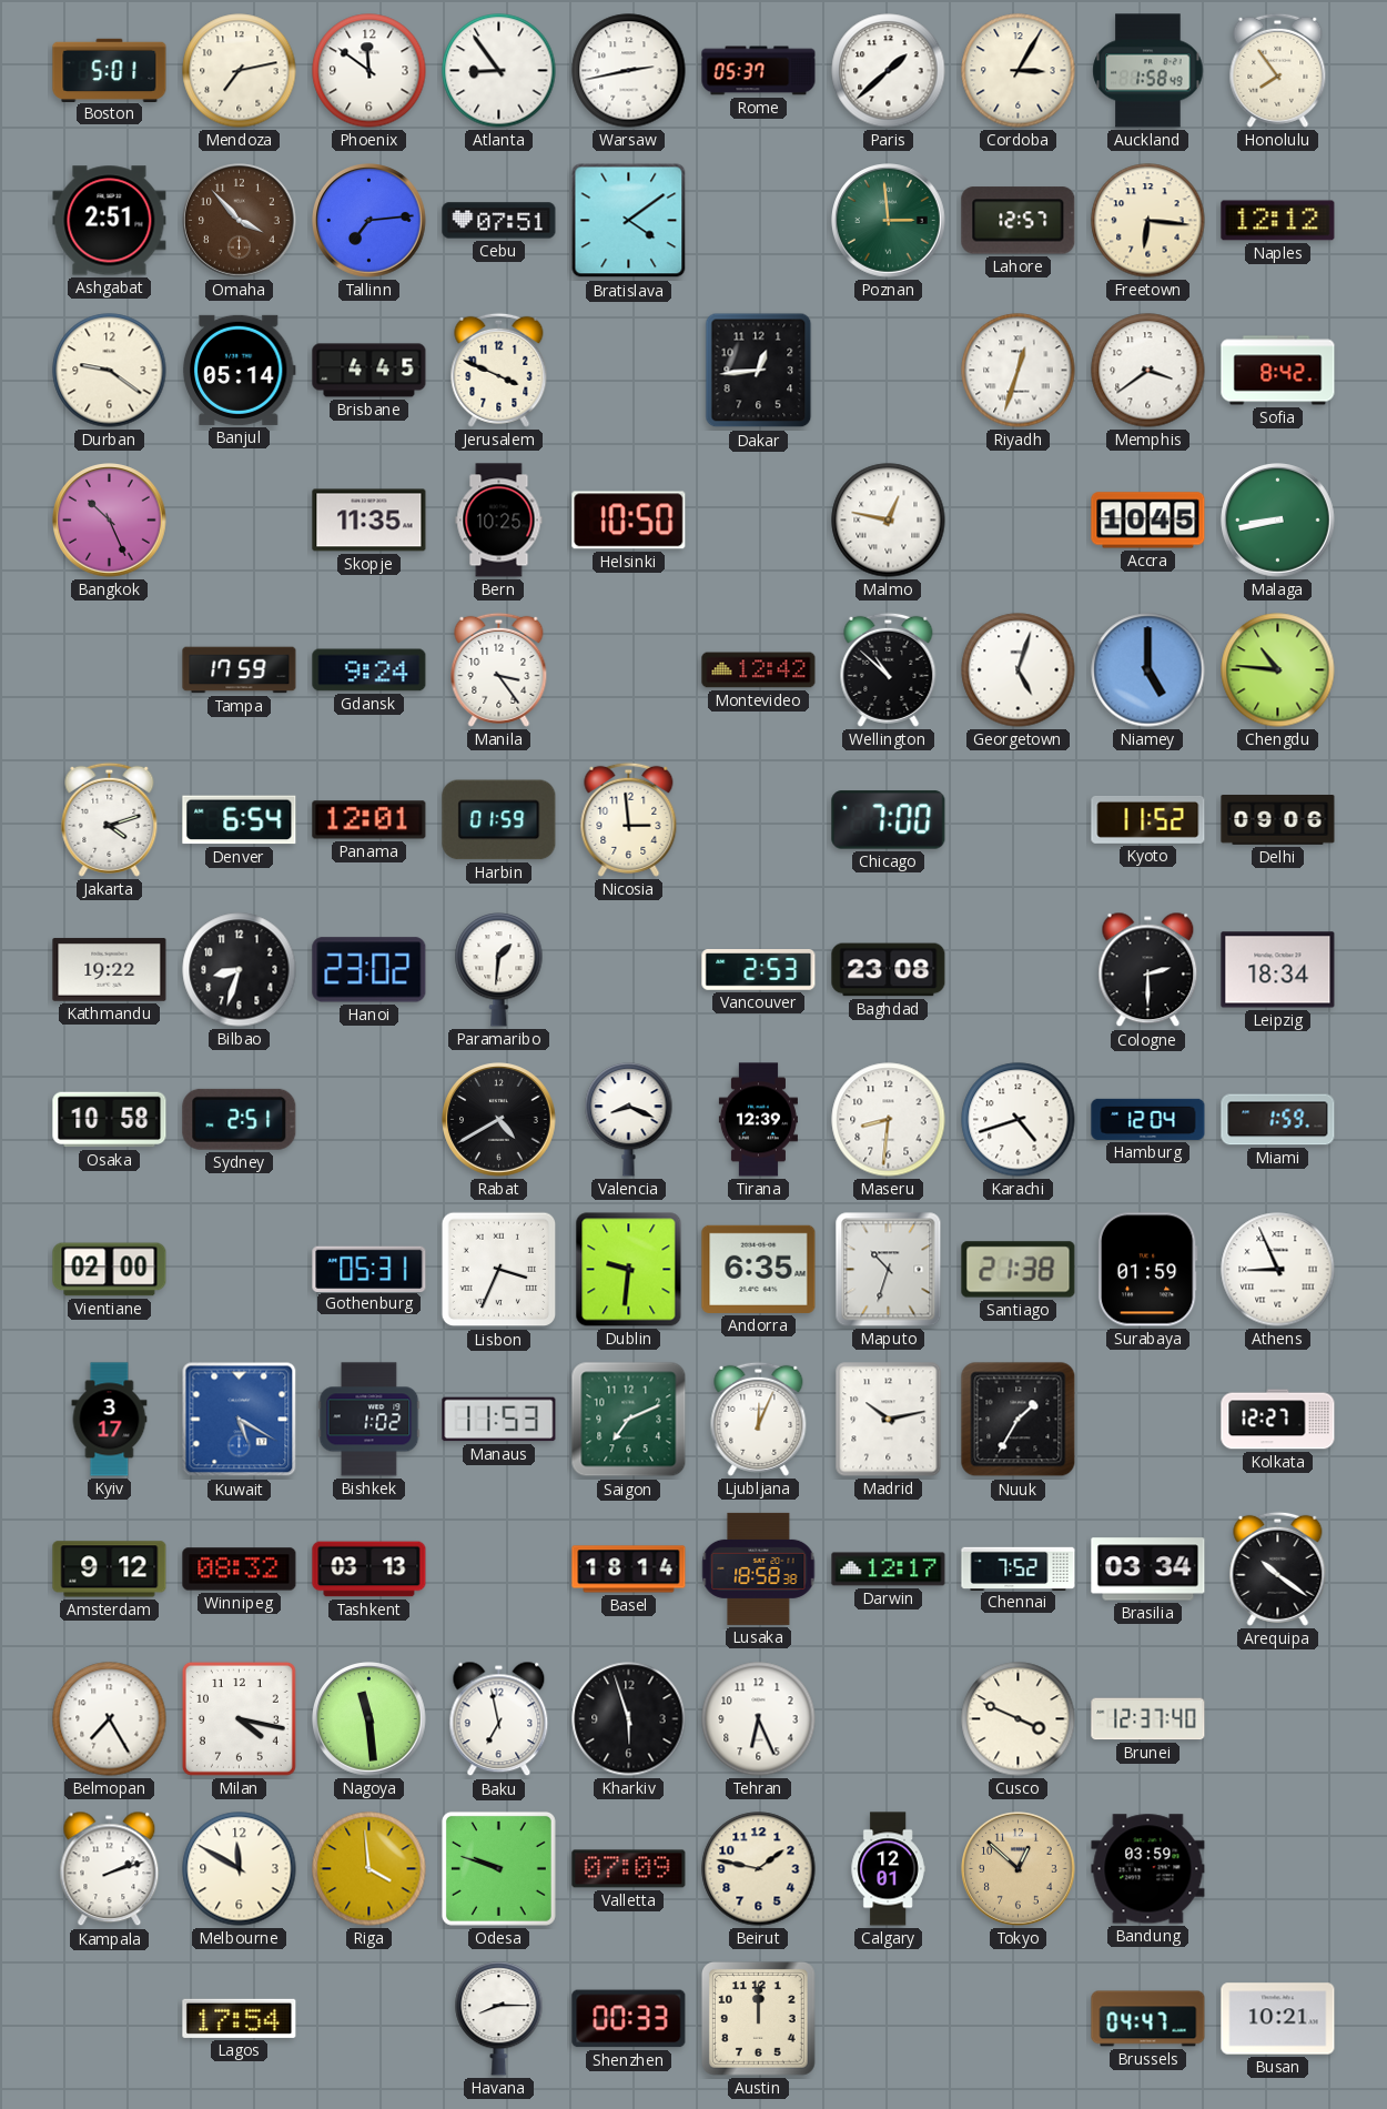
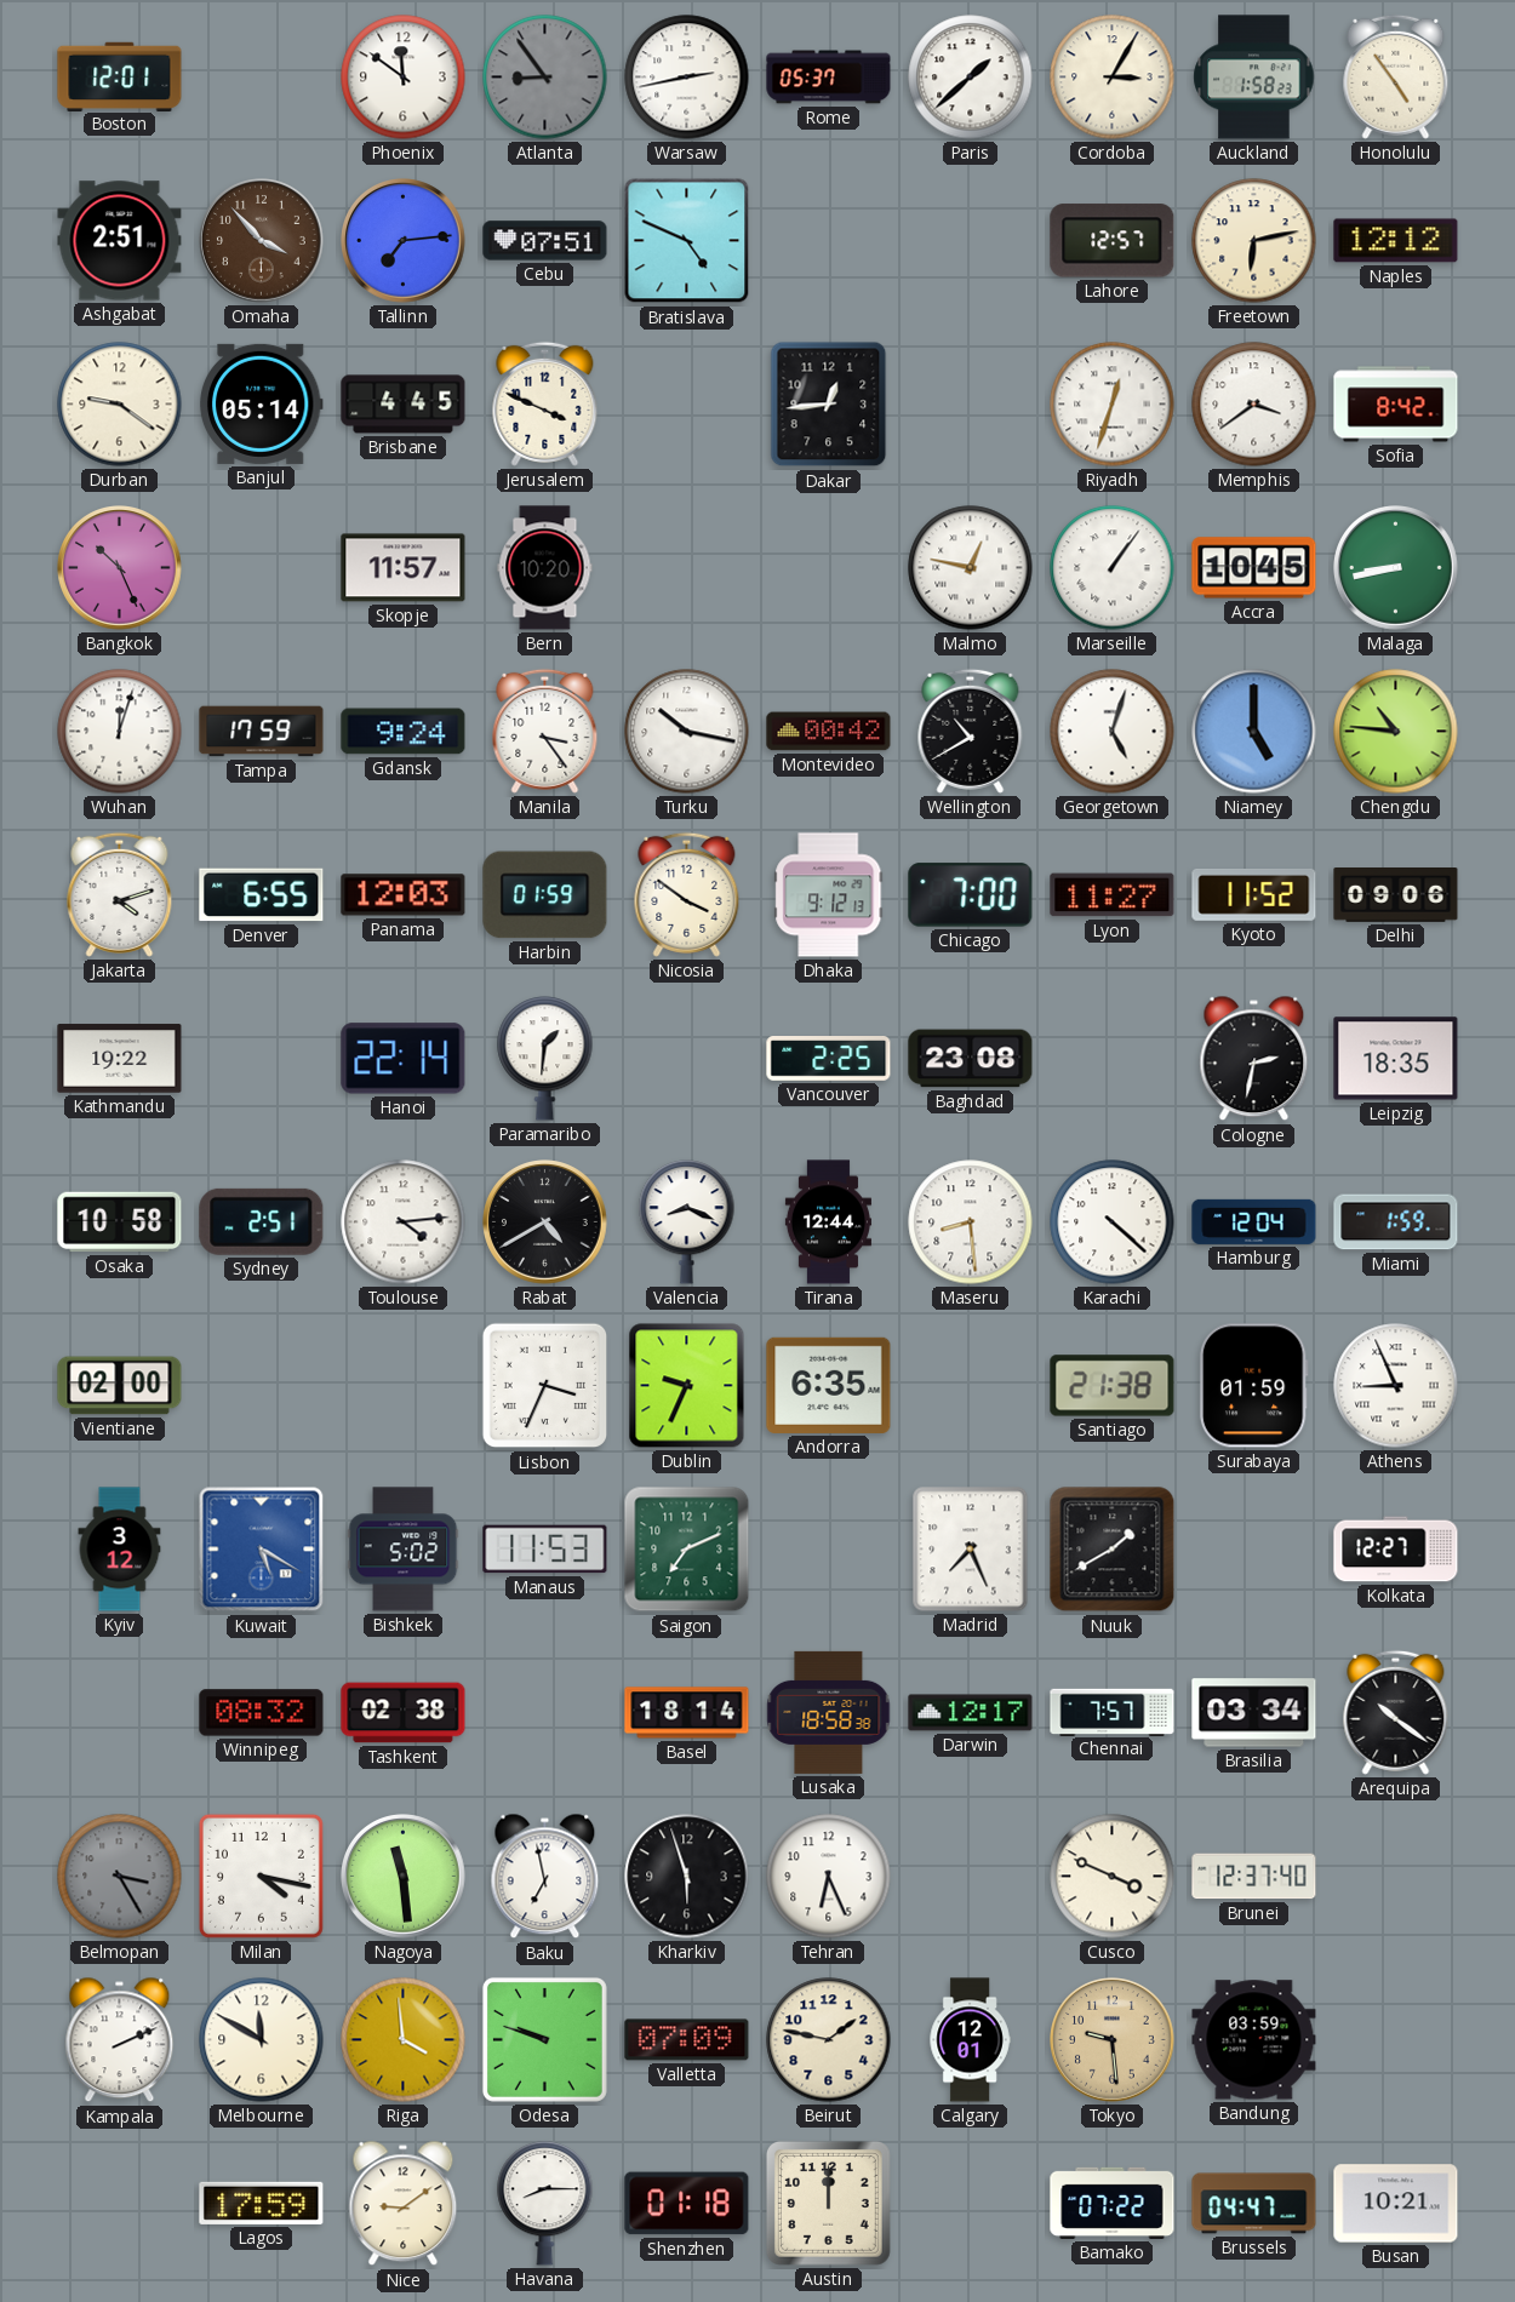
Boston: 5:01 -> 12:01 (120, 76)
Mendoza: 7:13 -> none (240, 71)
Atlanta dial: white -> grey (545, 78)
Auckland: 1:58:49 -> 1:58:23 (1254, 78)
Honolulu: 7:54 -> 4:54 (1396, 76)
Bratislava: 4:09 -> 4:49 (687, 241)
Poznan: 2:59 -> none (889, 221)
Freetown: 6:16 -> 6:13 (1254, 241)
Skopje: 11:35 -> 11:57 (404, 568)
Bern: 10:25 -> 10:20 (545, 568)
Helsinki: 10:50 -> none (629, 521)
Marseille: none -> 1:06 (1113, 568)
Wuhan: none -> 12:03 (120, 732)
Turku: none -> 10:17 (687, 732)
Montevideo: 12:42 -> 00:42 (829, 732)
Wellington: 10:52 -> 10:40 (971, 731)
Denver: 6:54 -> 6:55 (262, 895)
Panama: 12:01 -> 12:03 (404, 895)
Nicosia: 2:59 -> 3:51 (687, 894)
Dhaka: none -> 9:12 (829, 895)
Lyon: none -> 11:27 (1113, 895)
Bilbao: 8:33 -> none (240, 970)
Hanoi: 23:02 -> 22:14 (404, 1059)
Vancouver: 2:53 -> 2:25 (829, 1059)
Cologne: 2:30 -> 2:32 (1254, 1059)
Leipzig: 18:34 -> 18:35 (1396, 1059)
Toulouse: none -> 4:14 (404, 1222)
Tirana: 12:39 -> 12:44 (828, 1222)
Maseru: 8:31 -> 8:29 (971, 1222)
Karachi: 4:42 -> 4:22 (1113, 1222)
Gothenburg: 05:31 -> none (369, 1269)
Dublin: 9:31 -> 9:34 (687, 1386)
Maputo: 10:33 -> none (889, 1270)
Kyiv: 3:17 -> 3:12 (120, 1550)
Bishkek: 1:02 -> 5:02 (404, 1550)
Ljubljana: 12:04 -> none (759, 1419)
Madrid: 10:13 -> 7:26 (971, 1550)
Nuuk: 1:35 -> 1:40 (1113, 1550)
Amsterdam: 9:12 -> none (110, 1570)
Tashkent: 03:13 -> 02:38 (404, 1713)
Chennai: 7:52 -> 7:57 (1113, 1712)
Belmopan: 7:25 -> 3:25 (120, 1877)
Belmopan dial: white -> grey (120, 1877)
Kampala: 2:12 -> 2:11 (120, 2040)
Tokyo: 12:52 -> 9:29 (1113, 2040)
Lagos: 17:54 -> 17:59 (262, 2203)
Nice: none -> 9:09 (404, 2204)
Shenzhen: 00:33 -> 01:18 (687, 2204)
Bamako: none -> 07:22 (1113, 2203)
